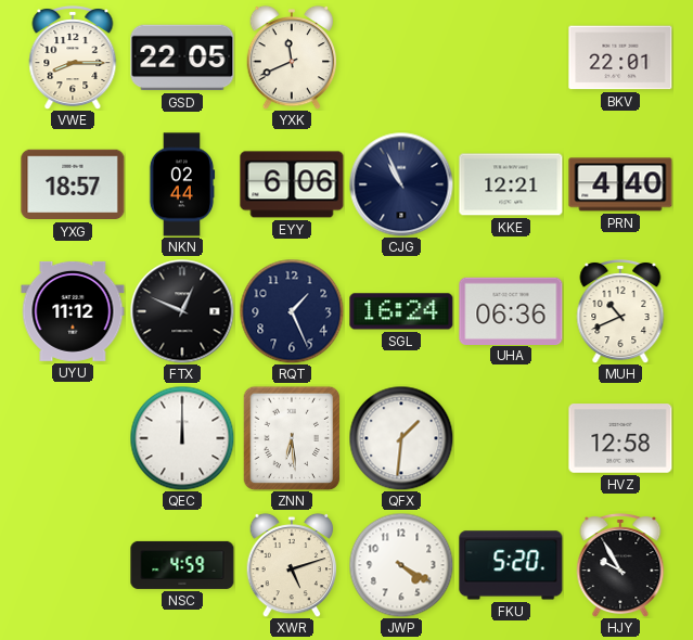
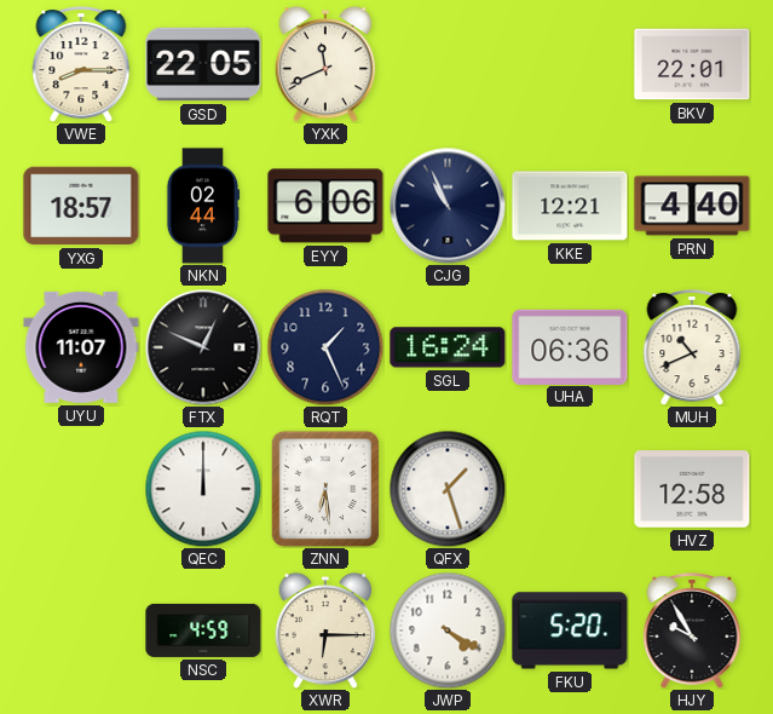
UYU: 11:12 -> 11:07 (81, 347)
QFX: 1:31 -> 1:27 (448, 489)
XWR: 5:12 -> 6:15 (325, 630)
